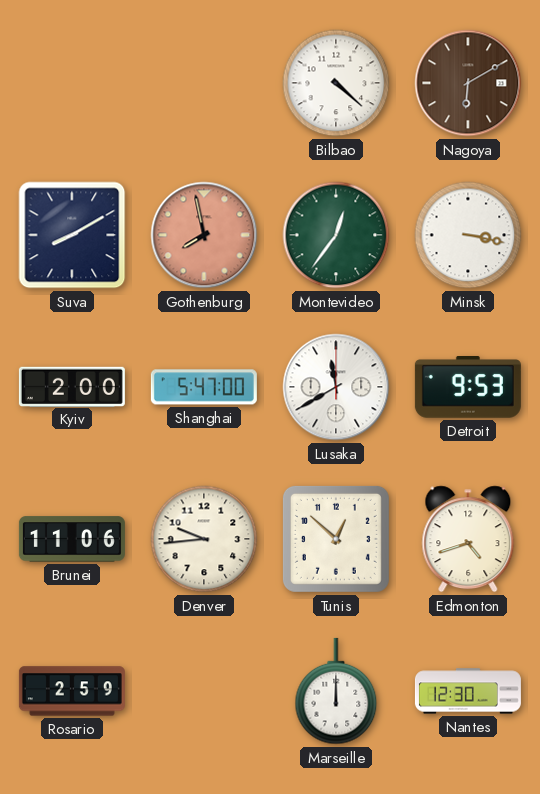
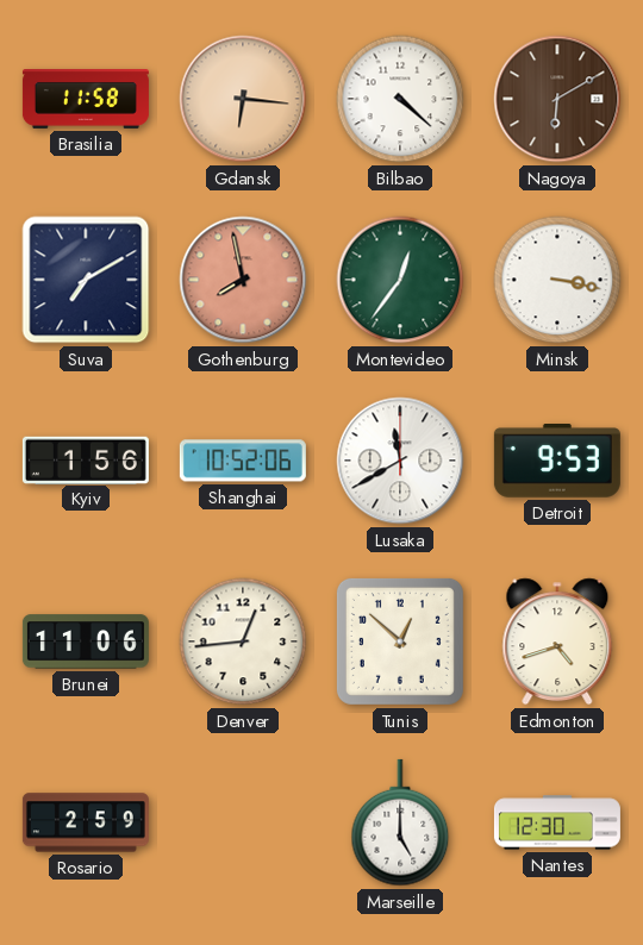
Brasilia: none -> 11:58 (86, 100)
Gdansk: none -> 6:16 (243, 99)
Suva: 8:10 -> 7:10 (86, 280)
Kyiv: 2:00 -> 1:56 (86, 459)
Shanghai: 5:47 -> 10:52 (243, 461)
Denver: 9:44 -> 12:44 (243, 642)
Marseille: 12:00 -> 5:00 (400, 822)
